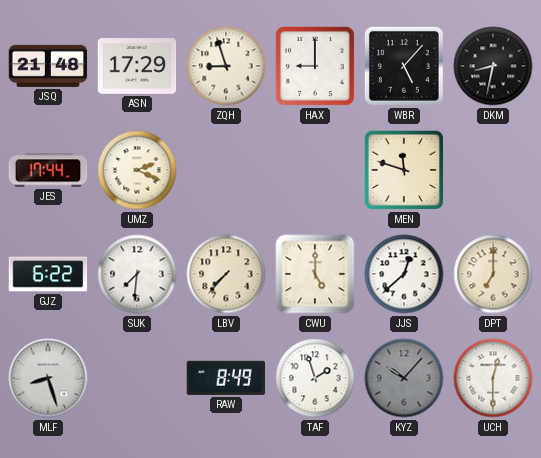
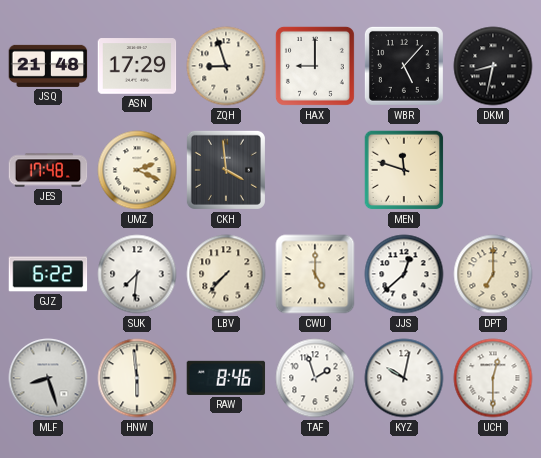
JES: 17:44 -> 17:48 (48, 170)
CKH: none -> 3:59 (226, 170)
HNW: none -> 5:59 (137, 378)
RAW: 8:49 -> 8:46 (226, 378)
KYZ: 10:07 -> 10:02 (404, 378)
KYZ dial: grey -> white (404, 378)
